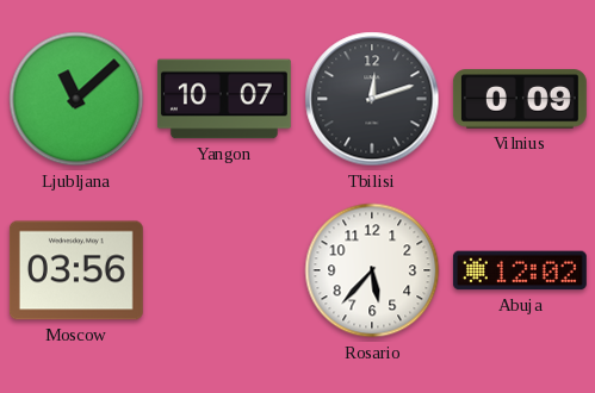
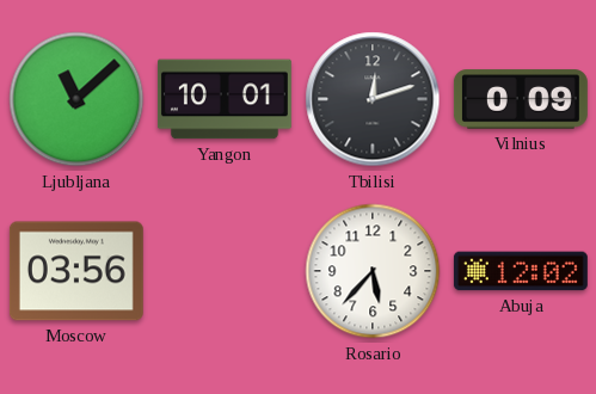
Yangon: 10:07 -> 10:01 (225, 99)
